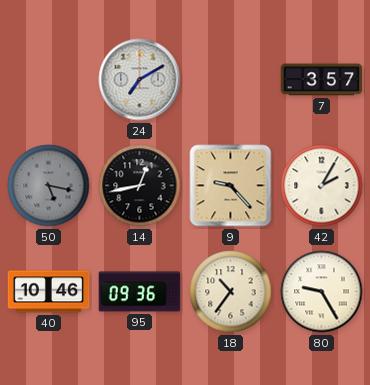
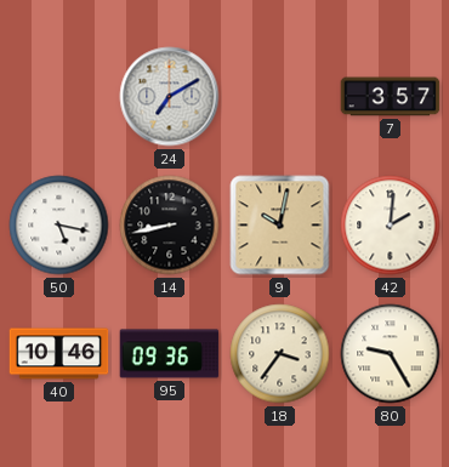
50 dial: grey -> white (59, 226)
14: 12:43 -> 8:43 (170, 226)
9: 9:23 -> 10:02 (280, 226)
42: 2:05 -> 2:01 (391, 226)
18: 10:36 -> 3:36 (280, 354)
